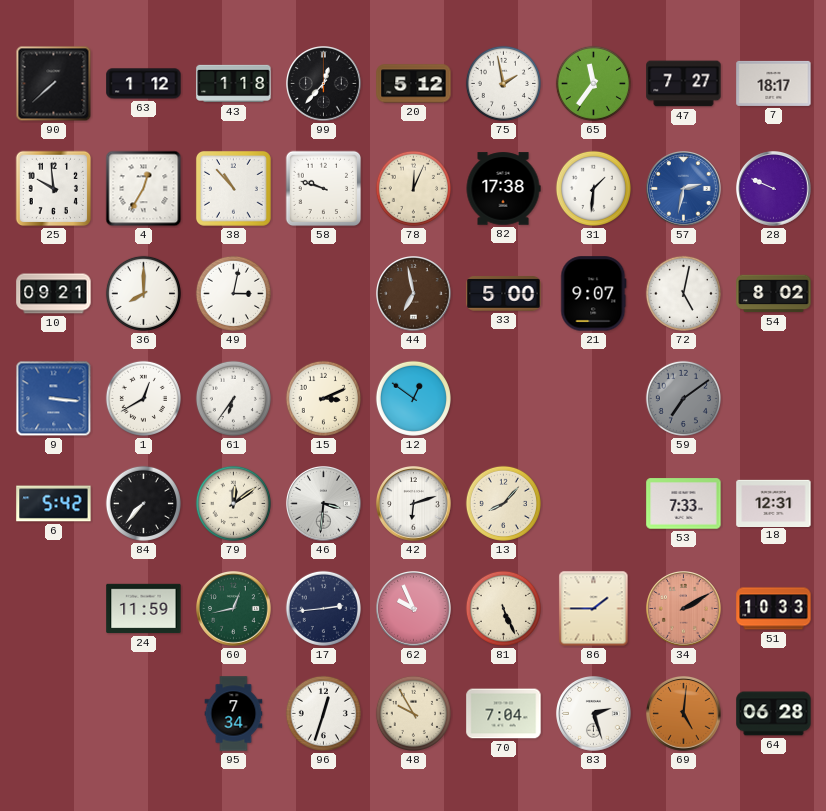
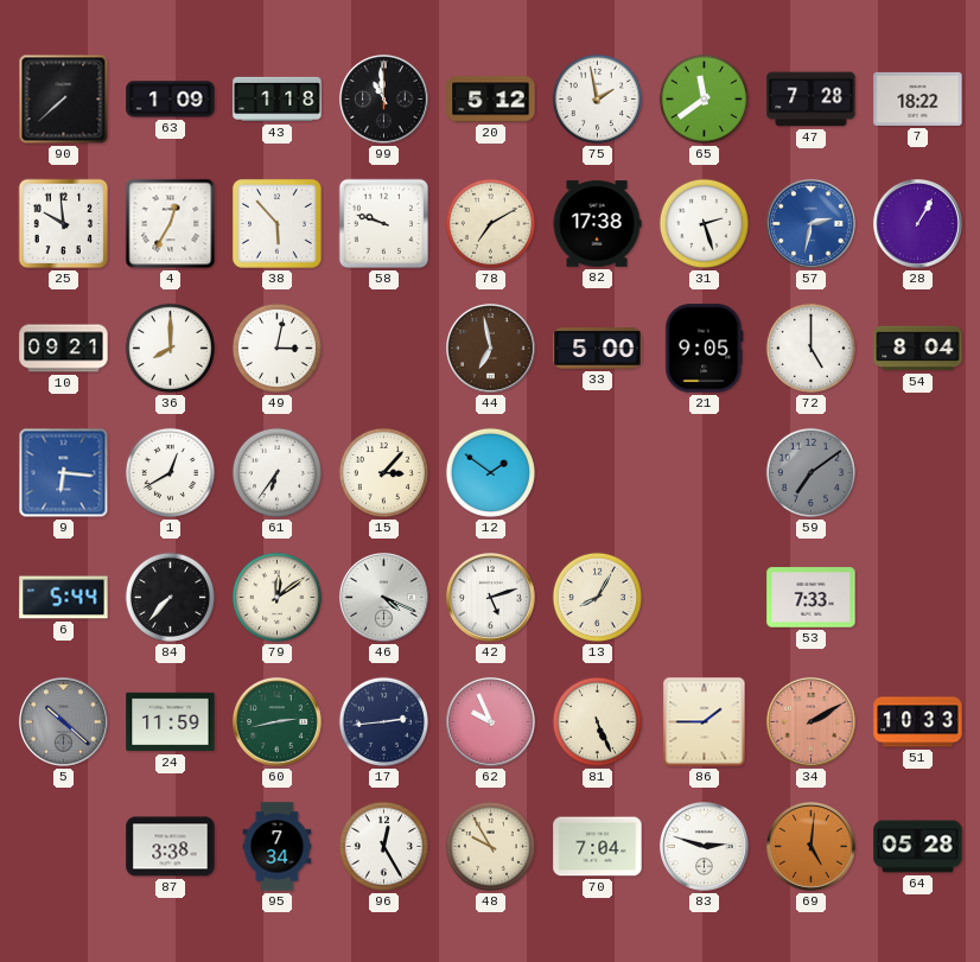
63: 1:12 -> 1:09 (171, 100)
99: 12:37 -> 10:59 (384, 100)
65: 11:36 -> 11:39 (704, 98)
47: 7:27 -> 7:28 (812, 100)
7: 18:17 -> 18:22 (918, 98)
38: 10:53 -> 5:53 (276, 223)
78: 12:04 -> 7:10 (490, 223)
31: 1:31 -> 2:27 (704, 223)
28: 9:49 -> 1:05 (918, 224)
21: 9:07 -> 9:05 (705, 349)
72: 5:02 -> 5:00 (810, 348)
54: 8:02 -> 8:04 (918, 349)
9: 3:16 -> 6:16 (64, 473)
15: 3:11 -> 3:07 (383, 472)
12: 12:51 -> 1:51 (490, 472)
6: 5:42 -> 5:44 (64, 598)
46: 3:31 -> 4:19 (384, 598)
42: 6:12 -> 5:12 (491, 598)
13: 8:07 -> 8:05 (597, 597)
18: 12:31 -> none (774, 503)
5: none -> 10:22 (64, 722)
60: 12:43 -> 2:43 (278, 722)
87: none -> 3:38 (171, 847)
96: 12:33 -> 12:25 (383, 846)
83: 2:27 -> 2:48 (705, 847)
64: 06:28 -> 05:28 (918, 847)
